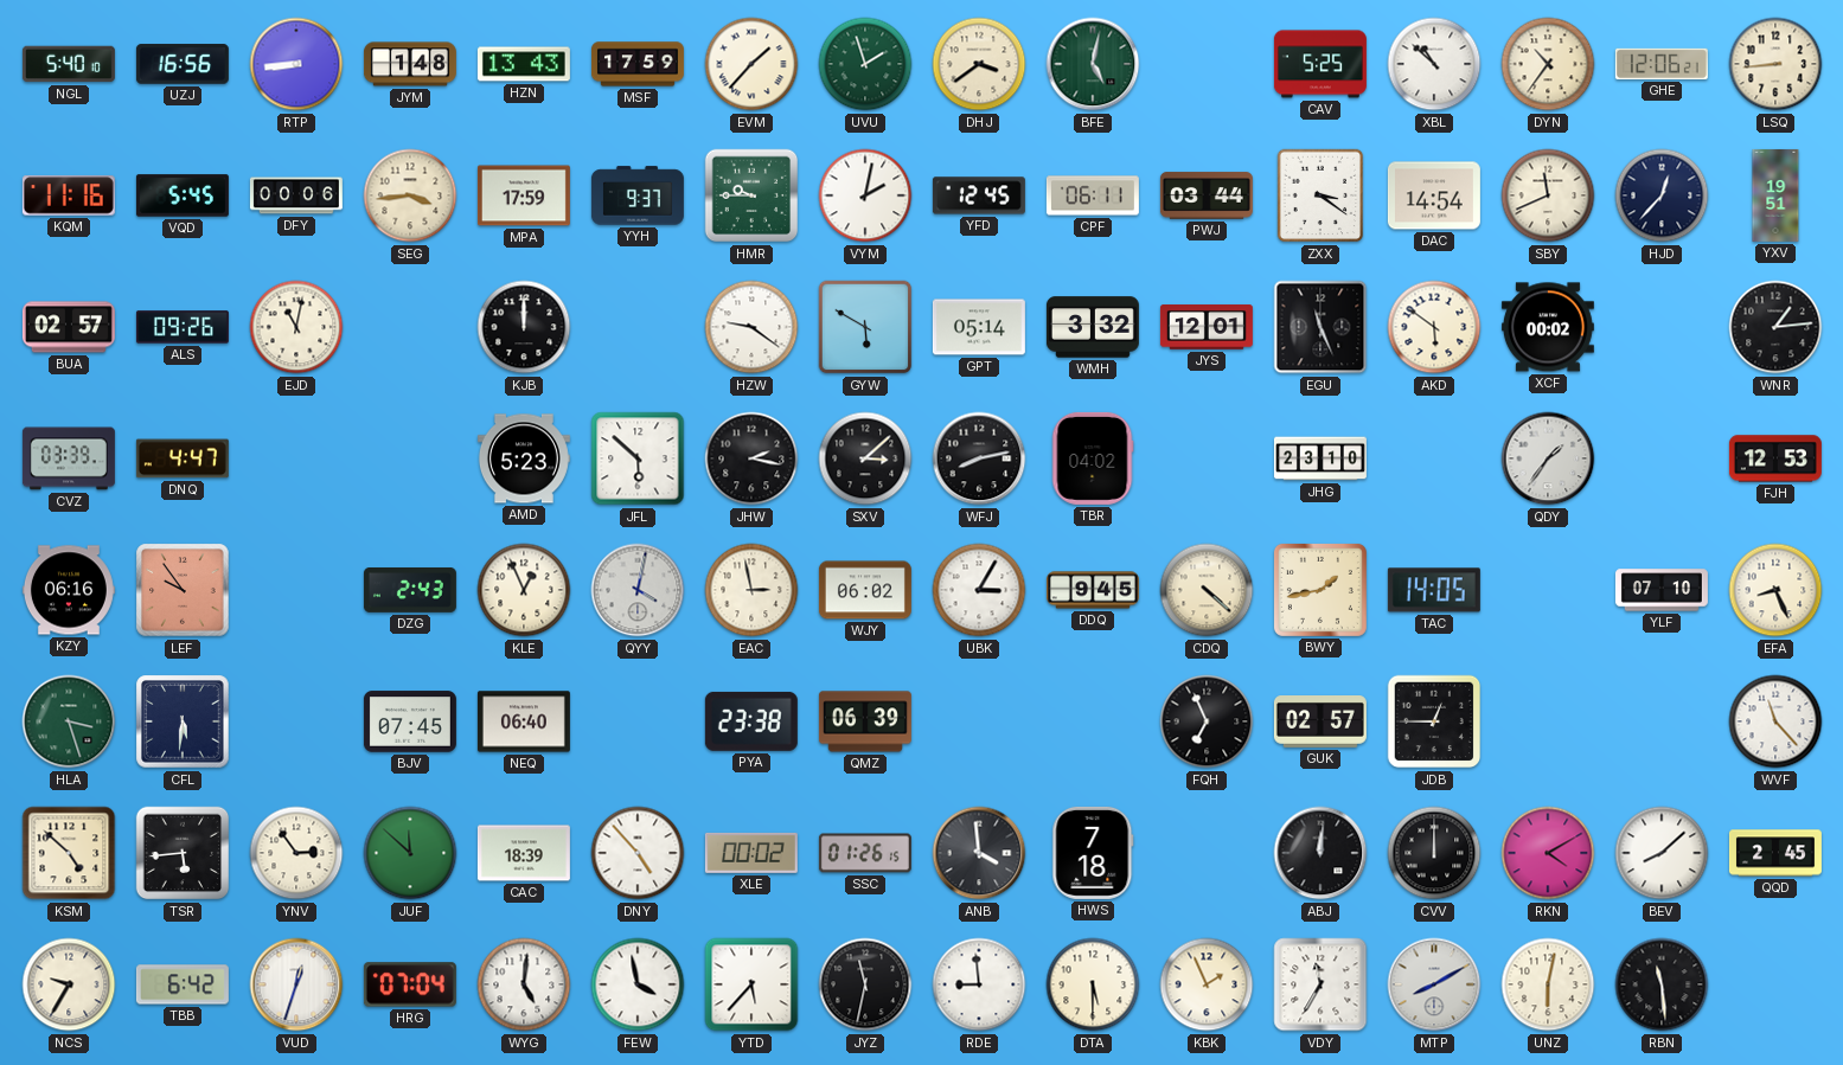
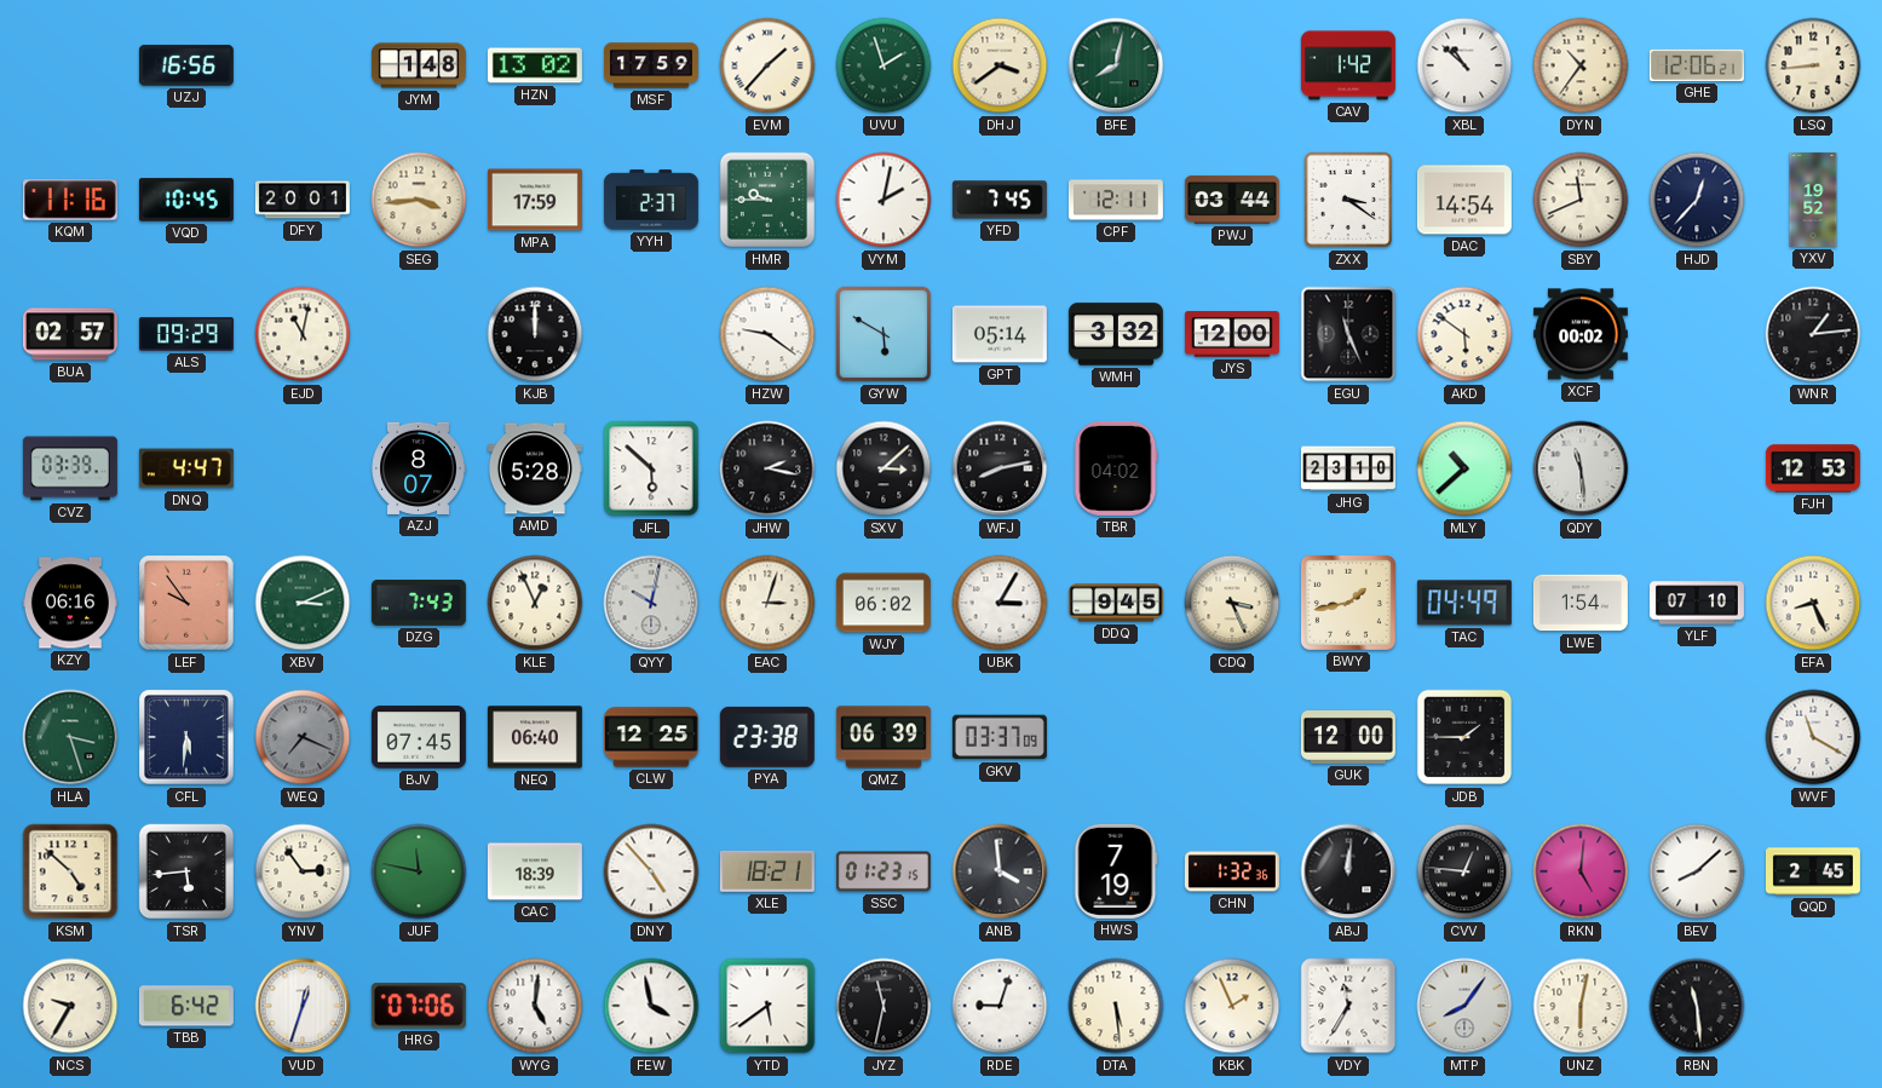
NGL: 5:40 -> none (69, 64)
RTP: 8:44 -> none (296, 64)
HZN: 13:43 -> 13:02 (535, 65)
BFE: 5:02 -> 8:02 (1116, 65)
CAV: 5:25 -> 1:42 (1348, 65)
VQD: 5:45 -> 10:45 (186, 200)
DFY: 00:06 -> 20:01 (303, 200)
YYH: 9:37 -> 2:37 (651, 200)
YFD: 12:45 -> 7:45 (1000, 200)
CPF: 06:11 -> 12:11 (1116, 200)
YXV: 19:51 -> 19:52 (1813, 200)
ALS: 09:26 -> 09:29 (186, 334)
JYS: 12:01 -> 12:00 (1232, 334)
AZJ: none -> 8:07 (419, 468)
AMD: 5:23 -> 5:28 (535, 468)
MLY: none -> 10:38 (1464, 468)
QDY: 1:36 -> 11:29 (1581, 468)
XBV: none -> 3:11 (303, 603)
DZG: 2:43 -> 7:43 (419, 604)
QYY: 4:02 -> 10:02 (651, 603)
EAC: 2:58 -> 3:03 (767, 603)
CDQ: 4:22 -> 3:26 (1232, 603)
TAC: 14:05 -> 04:49 (1464, 603)
LWE: none -> 1:54 (1581, 603)
WEQ: none -> 7:19 (303, 737)
CLW: none -> 12:25 (651, 737)
GKV: none -> 03:37 (1000, 737)
FQH: 6:56 -> none (1207, 721)
GUK: 02:57 -> 12:00 (1348, 738)
JDB: 12:45 -> 1:45 (1464, 737)
WVF: 11:23 -> 11:20 (1813, 737)
JUF: 11:52 -> 11:47 (419, 871)
XLE: 00:02 -> 18:21 (767, 871)
SSC: 01:26 -> 01:23 (884, 871)
HWS: 7:18 -> 7:19 (1116, 871)
CHN: none -> 1:32 (1232, 871)
CVV: 12:00 -> 12:46 (1464, 871)
RKN: 4:10 -> 5:01 (1581, 871)
HRG: 07:04 -> 07:06 (419, 1006)
YTD: 5:37 -> 5:39 (767, 1006)
RDE: 8:59 -> 9:03 (1000, 1006)
DTA: 5:30 -> 5:29 (1116, 1006)
MTP: 8:10 -> 8:06 (1464, 1006)
